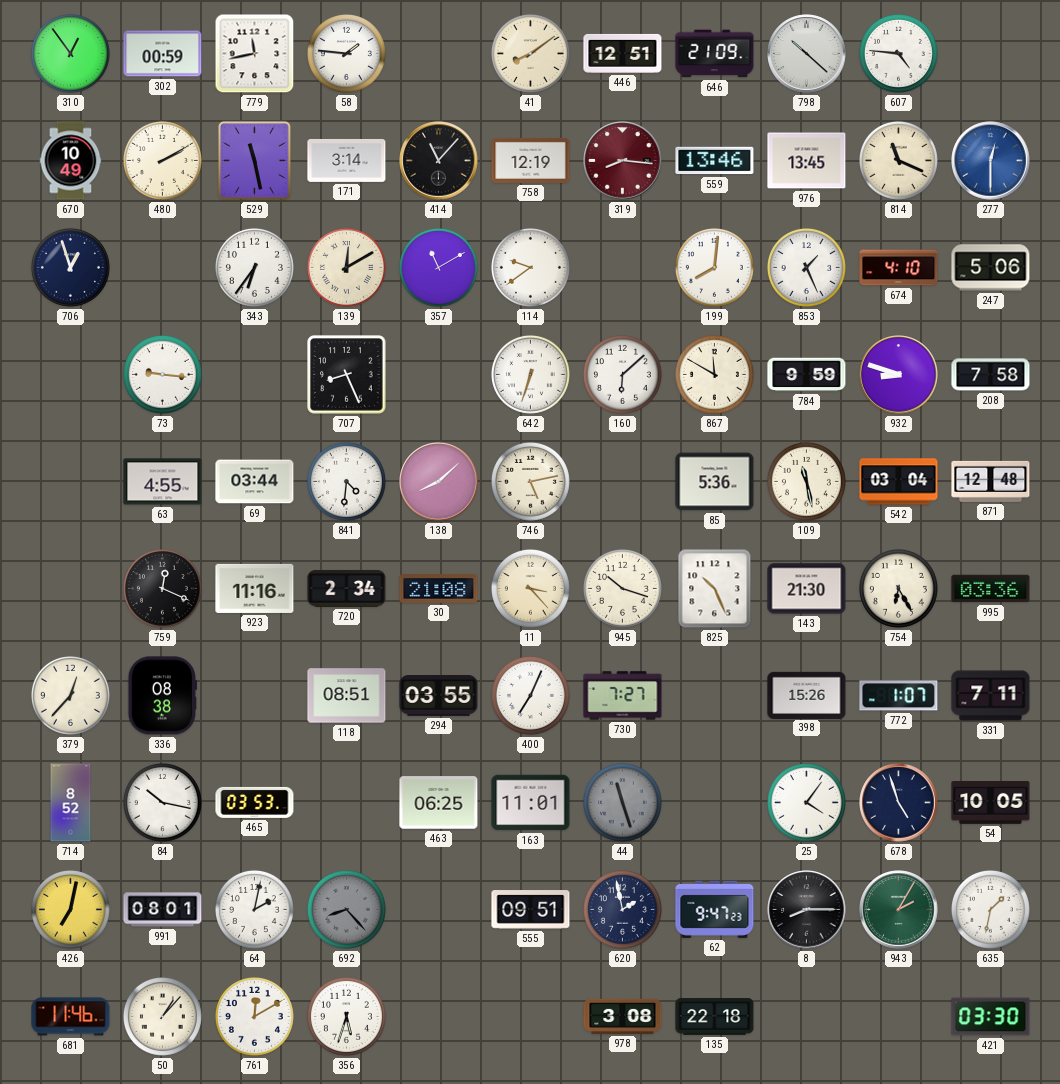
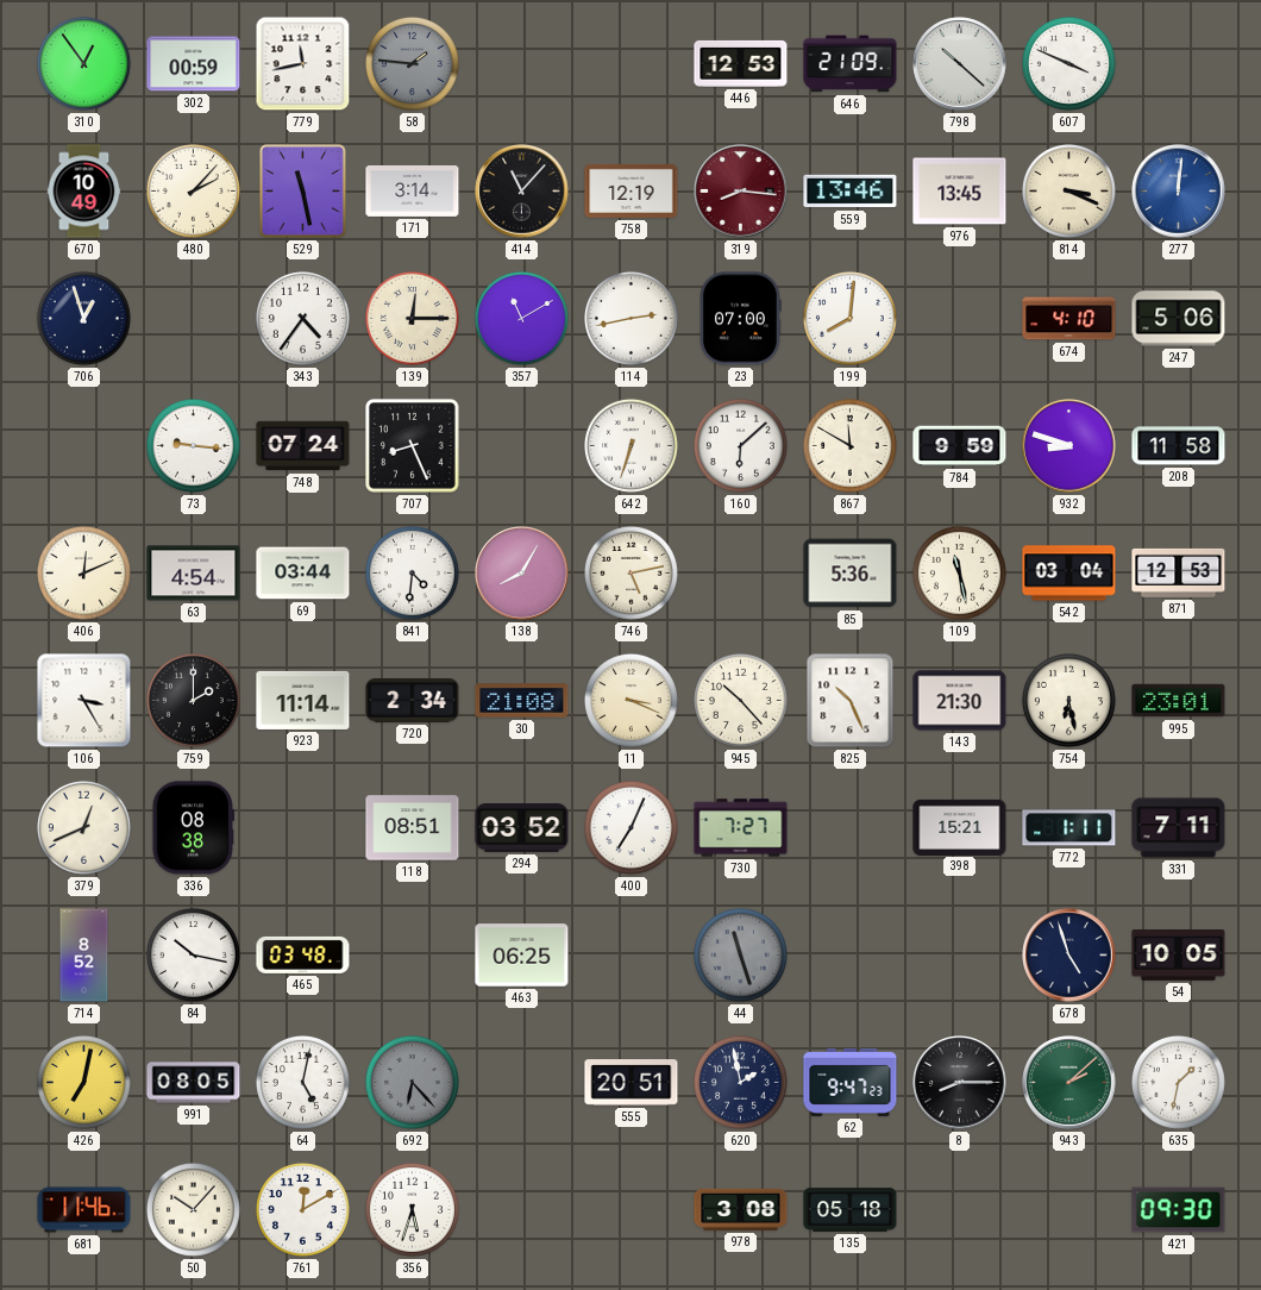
58 dial: white -> grey (412, 63)
41: 8:09 -> none (530, 53)
446: 12:51 -> 12:53 (741, 63)
607: 4:46 -> 3:49 (1068, 63)
480: 2:10 -> 2:07 (193, 190)
814: 11:19 -> 3:19 (1068, 190)
277: 12:30 -> 12:01 (1179, 192)
343: 6:36 -> 4:36 (302, 318)
139: 12:10 -> 12:15 (412, 318)
114: 9:39 -> 2:43 (630, 318)
23: none -> 07:00 (740, 319)
853: 1:26 -> none (806, 267)
748: none -> 07:24 (303, 446)
208: 7:58 -> 11:58 (1179, 446)
406: none -> 12:11 (83, 572)
63: 4:55 -> 4:54 (194, 574)
138: 8:08 -> 8:05 (522, 574)
871: 12:48 -> 12:53 (1179, 572)
106: none -> 3:25 (84, 701)
759: 12:19 -> 2:00 (193, 700)
923: 11:16 -> 11:14 (303, 700)
11: 3:23 -> 3:19 (630, 700)
945: 10:18 -> 10:23 (740, 700)
754: 6:25 -> 6:28 (1068, 700)
995: 03:36 -> 23:01 (1179, 701)
379: 12:37 -> 12:41 (83, 827)
294: 03:55 -> 03:52 (522, 828)
398: 15:26 -> 15:21 (960, 827)
772: 1:07 -> 1:11 (1069, 828)
465: 03:53 -> 03:48 (303, 954)
163: 11:01 -> none (531, 803)
25: 4:06 -> none (806, 802)
991: 08:01 -> 08:05 (194, 1083)
64: 2:02 -> 5:02 (302, 1082)
692: 8:23 -> 6:23 (412, 1082)
555: 09:51 -> 20:51 (632, 1083)
943: 2:05 -> 2:08 (1069, 1083)
50: 1:07 -> 10:07 (193, 1209)
135: 22:18 -> 05:18 (851, 1210)
421: 03:30 -> 09:30 (1179, 1210)
